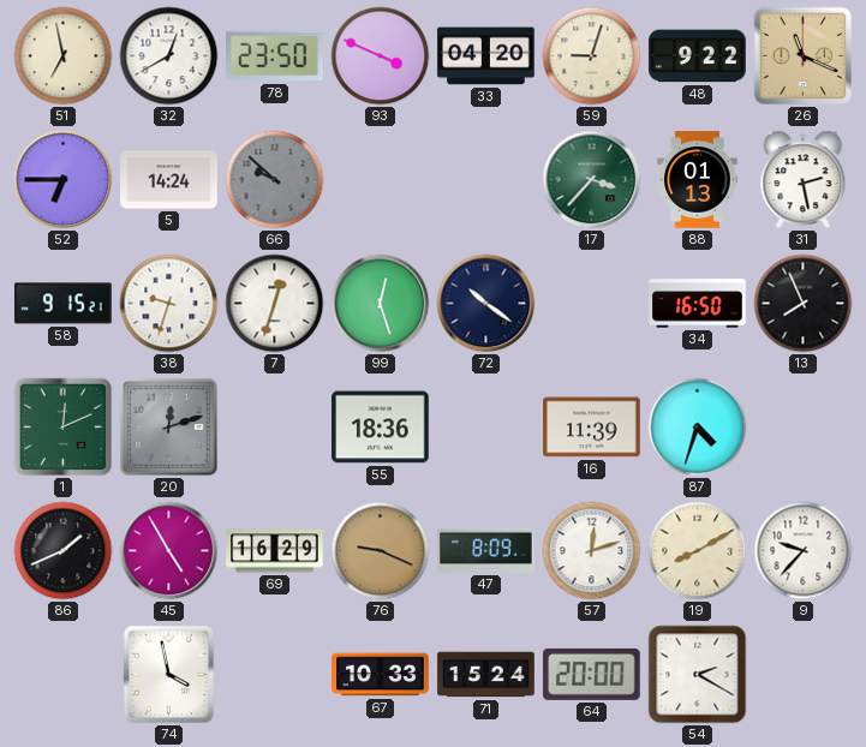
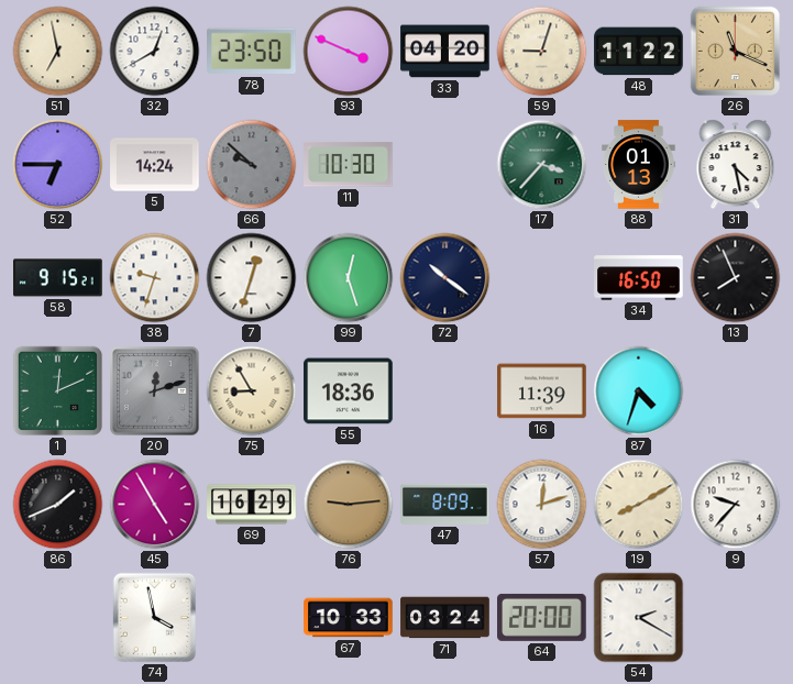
48: 9:22 -> 11:22 (639, 52)
11: none -> 10:30 (349, 165)
31: 2:28 -> 4:28 (736, 165)
75: none -> 8:55 (252, 391)
76: 9:19 -> 9:14 (349, 505)
71: 15:24 -> 03:24 (445, 618)
